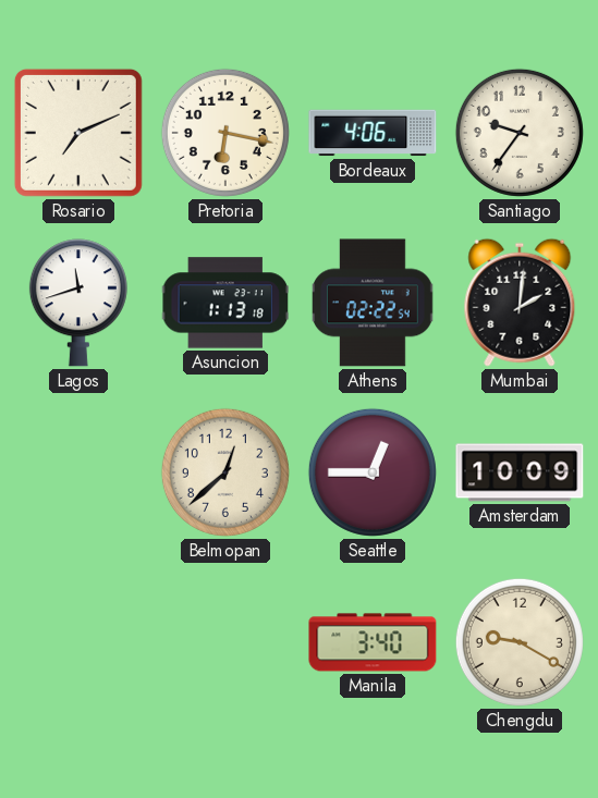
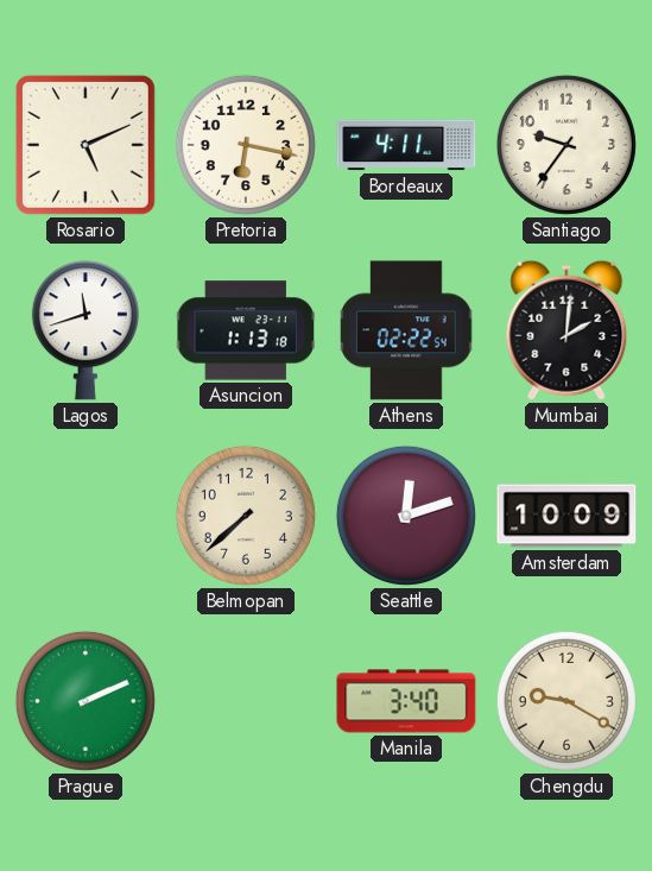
Rosario: 7:11 -> 5:11 (86, 145)
Bordeaux: 4:06 -> 4:11 (406, 145)
Belmopan: 12:38 -> 7:38 (246, 516)
Seattle: 12:45 -> 12:12 (406, 516)
Prague: none -> 2:11 (86, 701)
